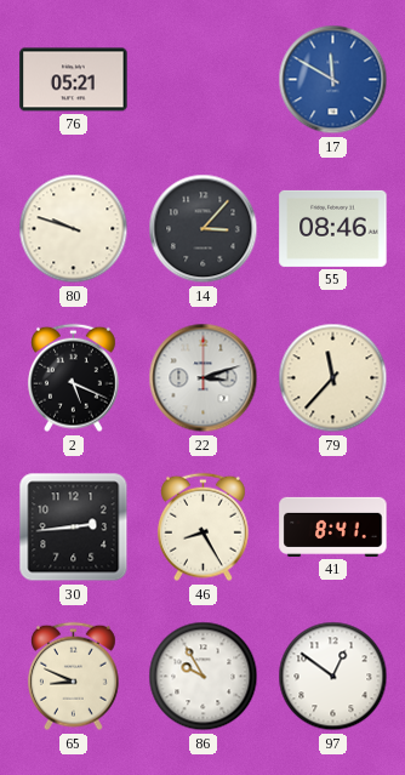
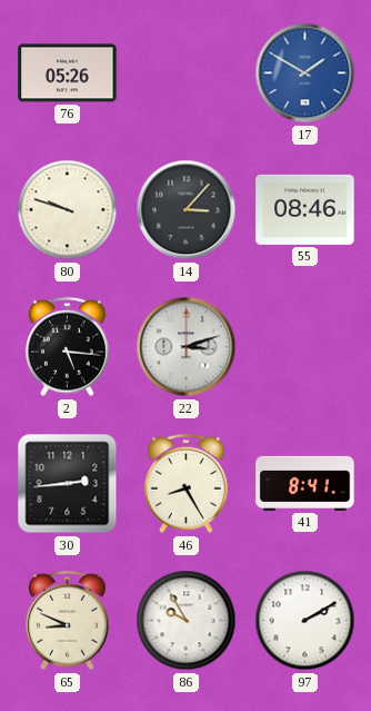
76: 05:21 -> 05:26 (68, 73)
17: 11:50 -> 1:50 (305, 73)
2: 5:19 -> 5:16 (67, 347)
79: 11:37 -> none (333, 378)
97: 12:51 -> 2:10 (305, 621)
